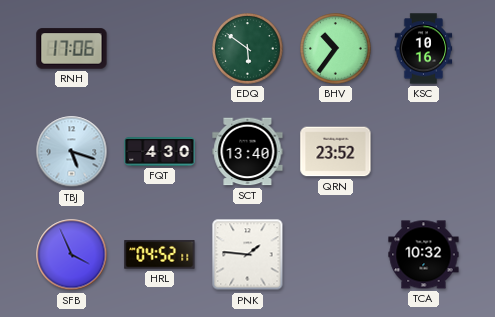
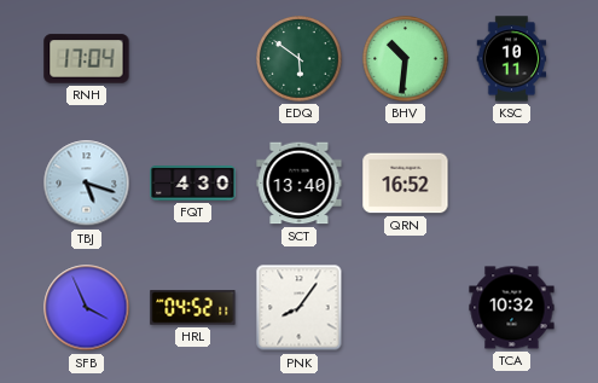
RNH: 17:06 -> 17:04 (87, 59)
BHV: 10:36 -> 10:31 (406, 59)
KSC: 10:16 -> 10:11 (512, 59)
QRN: 23:52 -> 16:52 (406, 184)
PNK: 1:46 -> 8:06 (300, 308)
